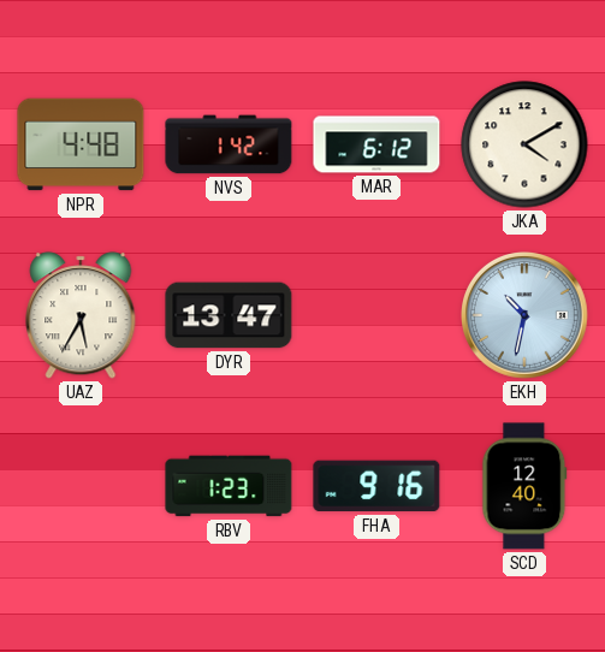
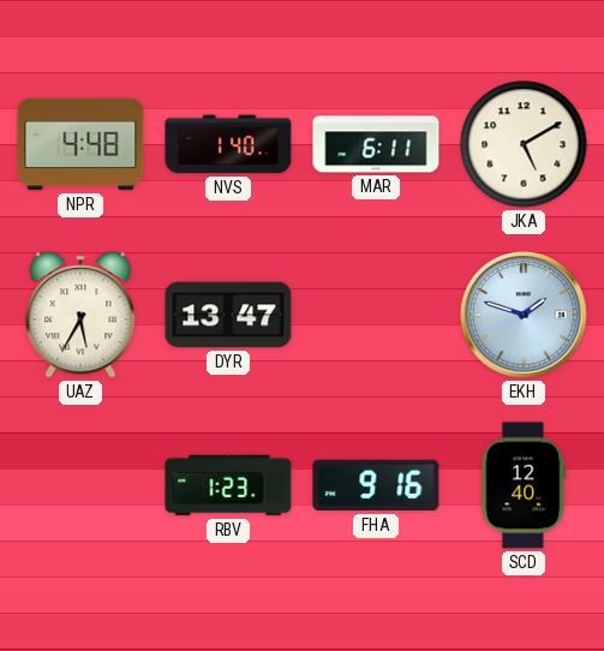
NVS: 1:42 -> 1:40 (228, 144)
MAR: 6:12 -> 6:11 (376, 144)
JKA: 4:10 -> 5:10 (524, 144)
EKH: 10:32 -> 1:48 (525, 316)
